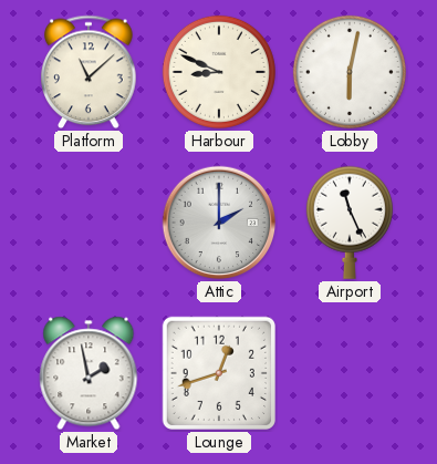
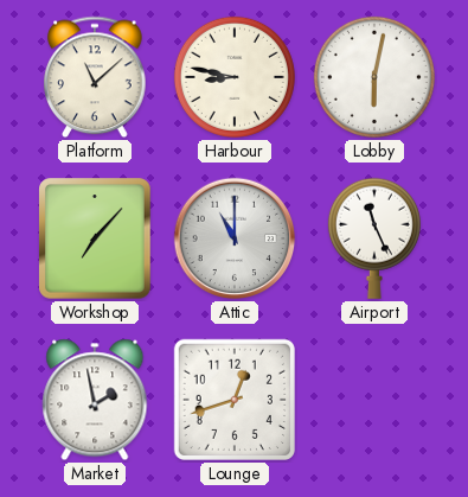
Harbour: 8:49 -> 8:47 (235, 77)
Workshop: none -> 7:07 (95, 238)
Attic: 2:00 -> 11:00 (235, 238)
